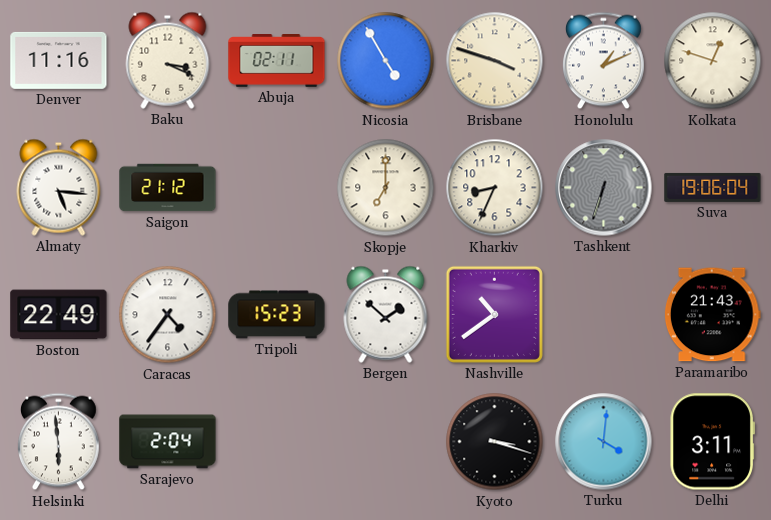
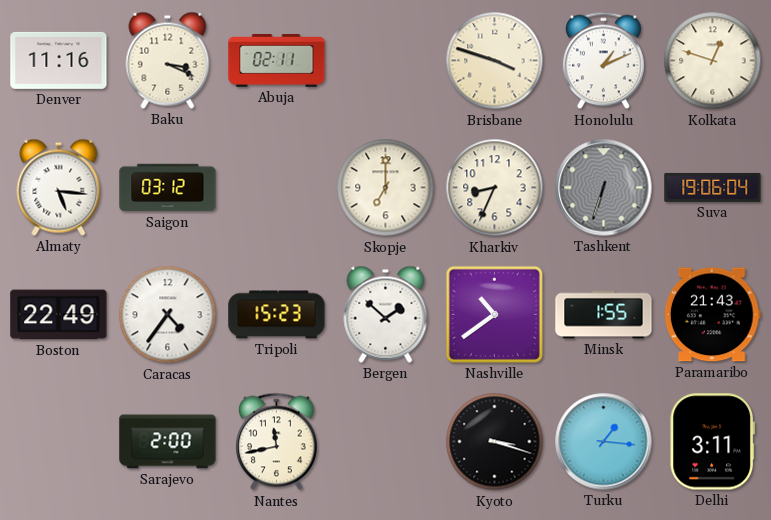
Nicosia: 4:55 -> none (386, 61)
Saigon: 21:12 -> 03:12 (168, 188)
Minsk: none -> 1:55 (604, 315)
Helsinki: 5:59 -> none (59, 442)
Sarajevo: 2:04 -> 2:00 (168, 442)
Nantes: none -> 11:43 (277, 442)
Turku: 4:01 -> 1:16 (604, 442)
